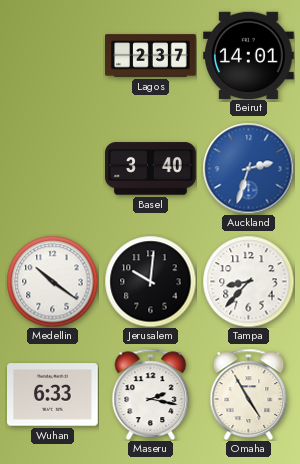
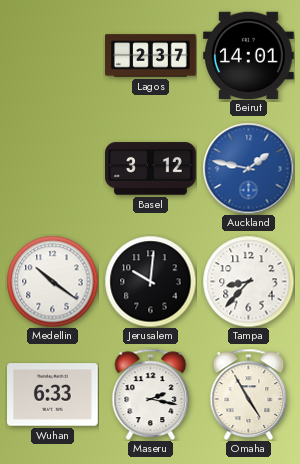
Basel: 3:40 -> 3:12 (151, 169)
Auckland: 2:33 -> 1:47 (248, 168)
